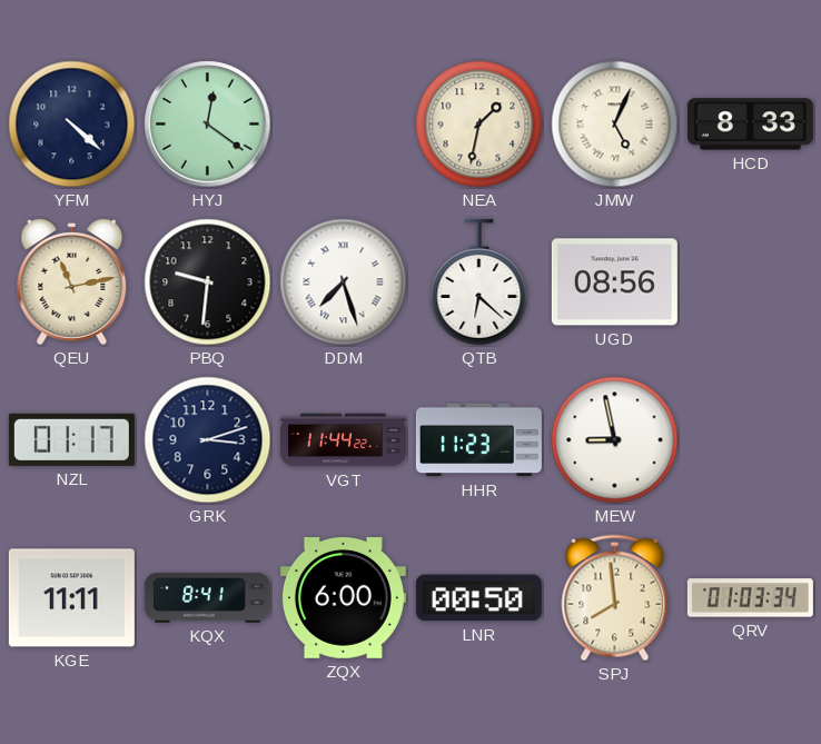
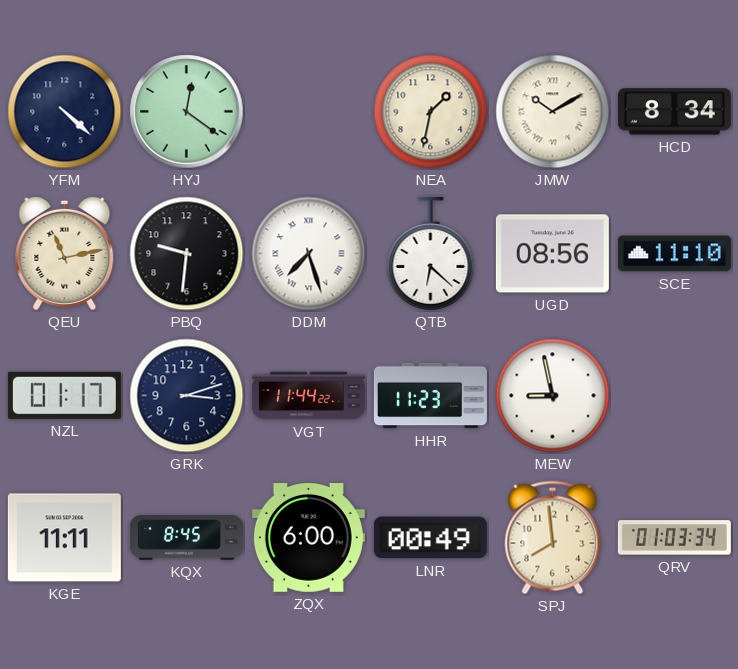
JMW: 5:04 -> 10:10 (553, 112)
HCD: 8:33 -> 8:34 (674, 112)
SCE: none -> 11:10 (674, 254)
KQX: 8:41 -> 8:45 (186, 538)
LNR: 00:50 -> 00:49 (430, 538)
